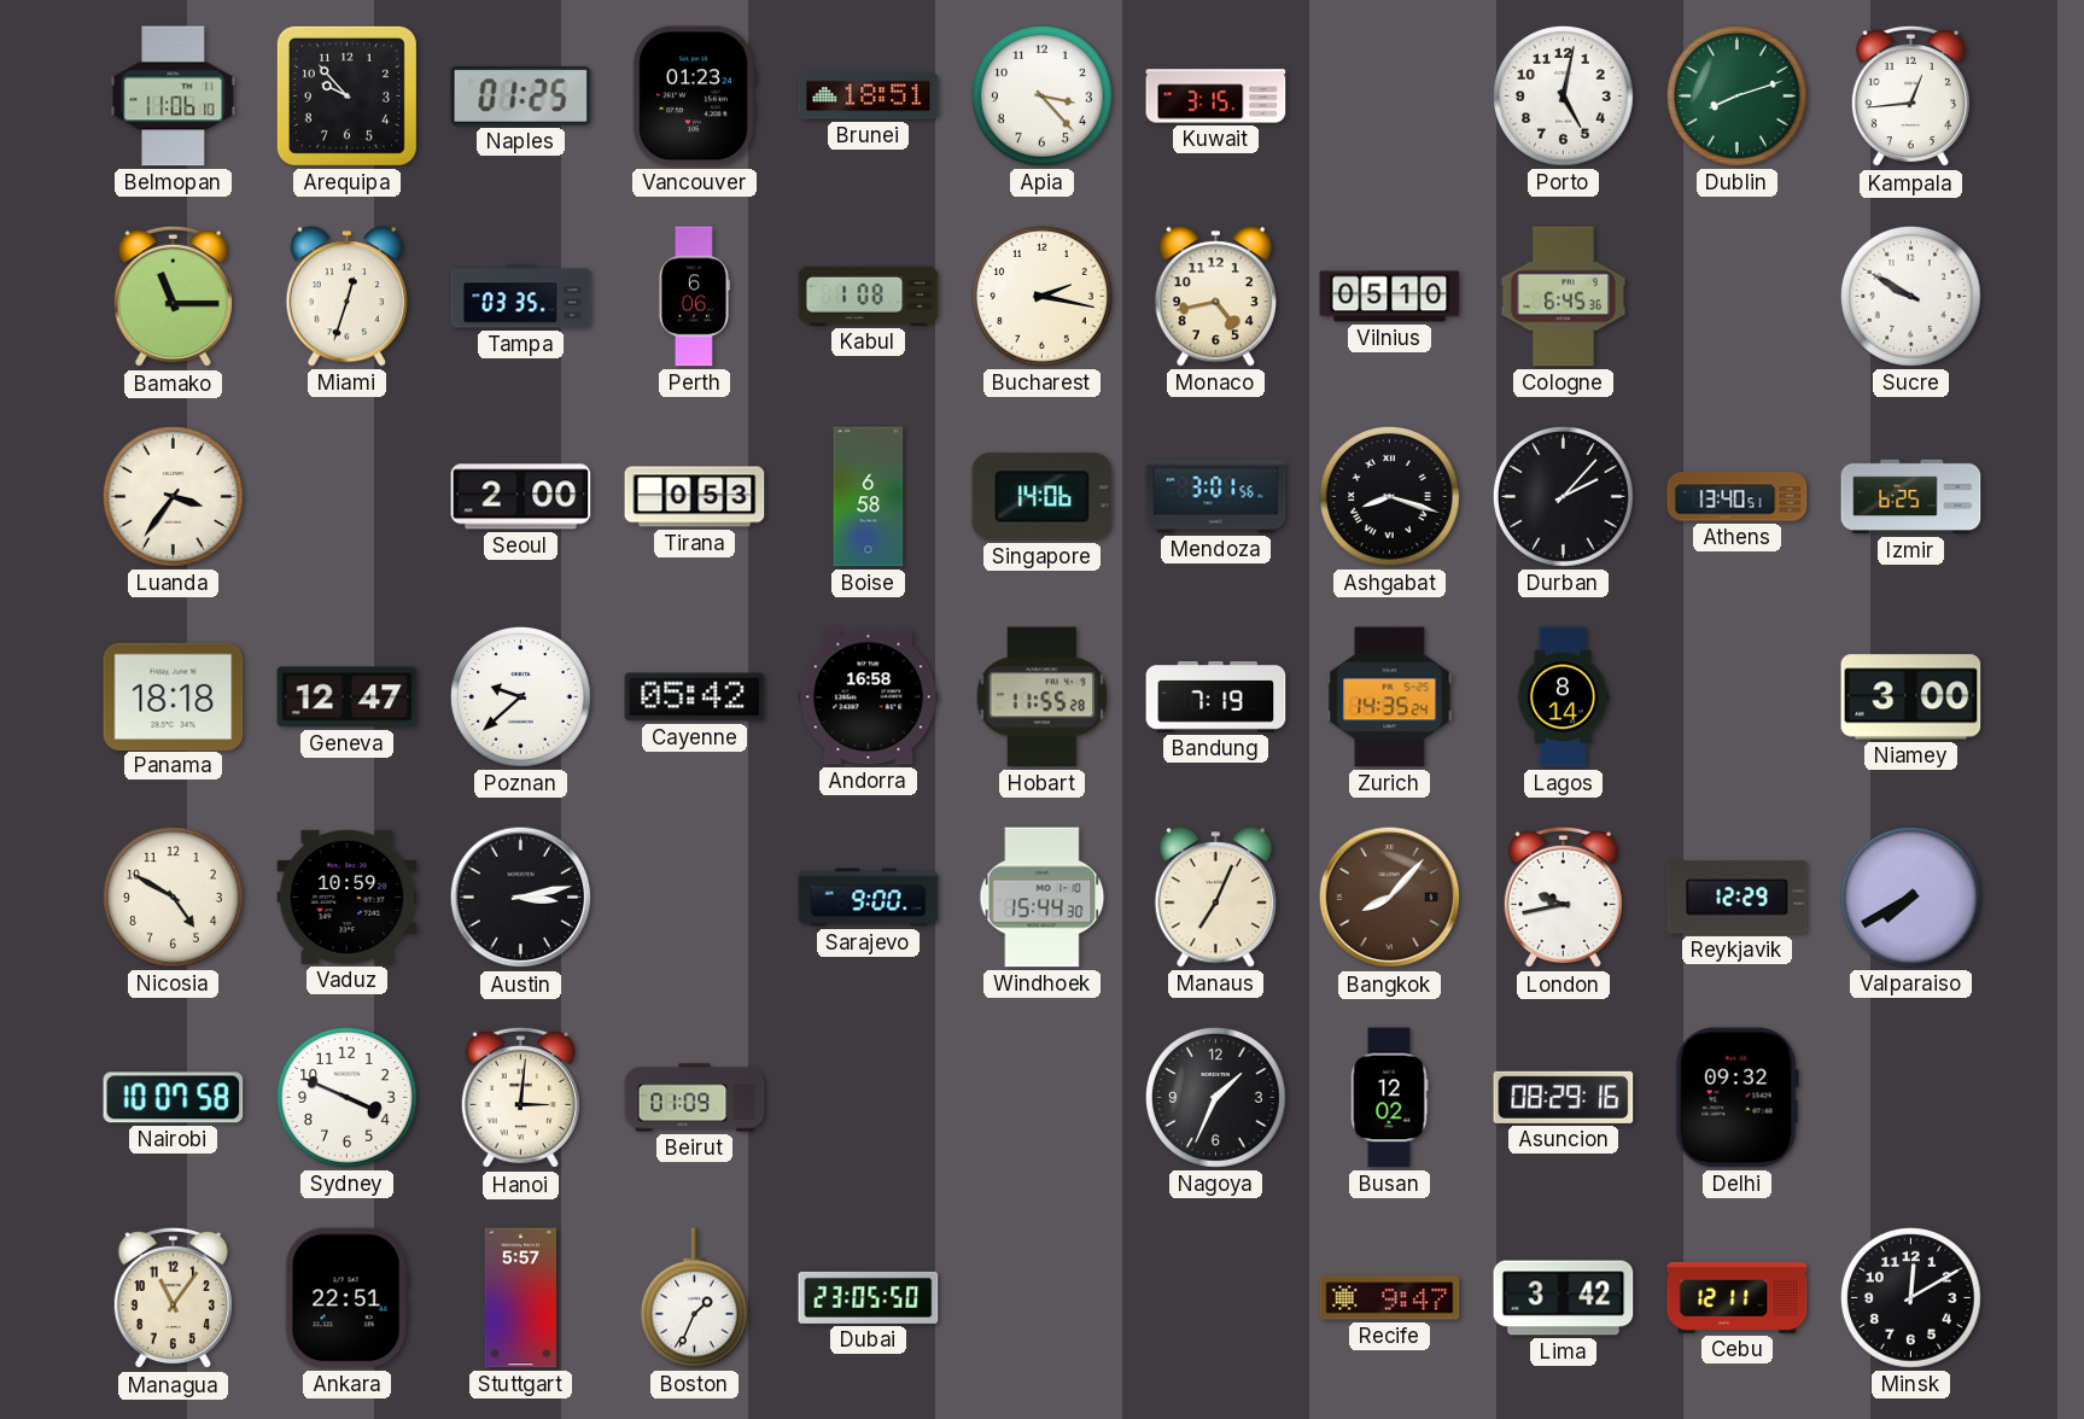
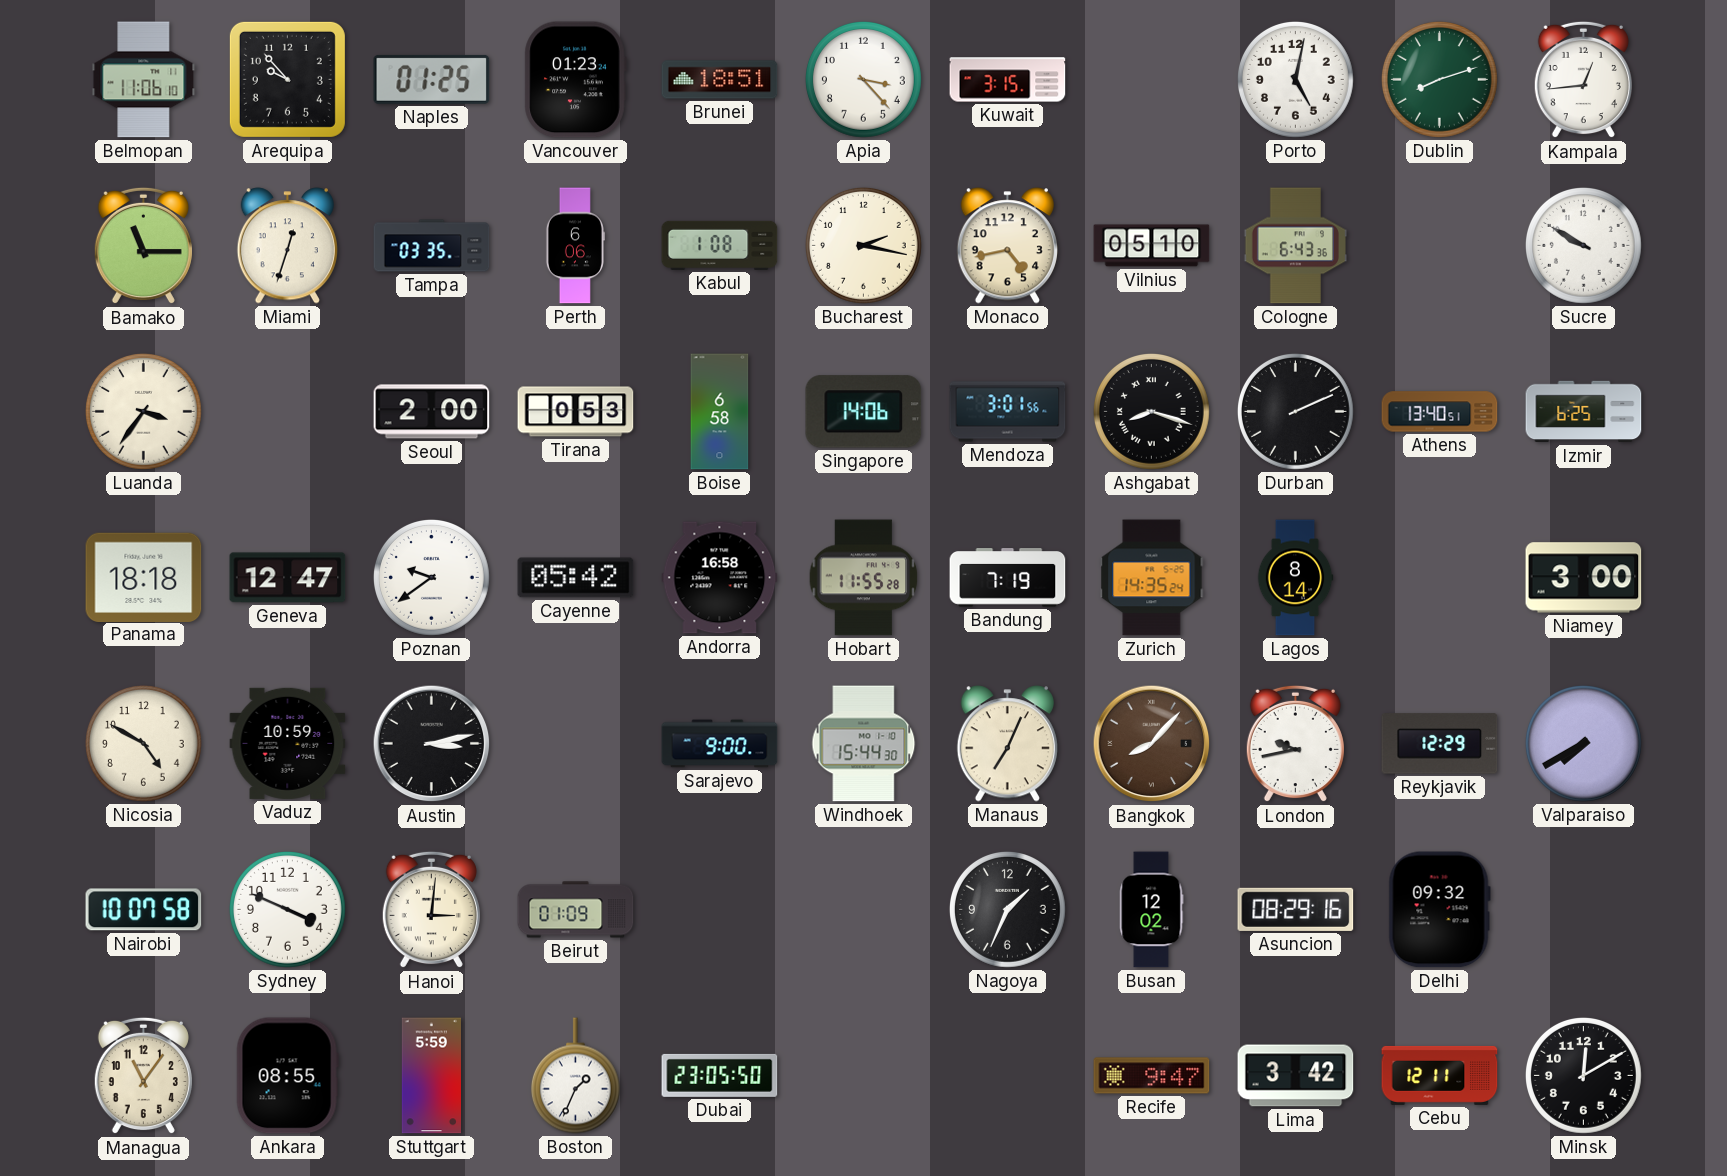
Cologne: 6:45 -> 6:43 (1295, 246)
Durban: 2:07 -> 2:11 (1295, 411)
Poznan: 9:38 -> 9:39 (431, 577)
Ankara: 22:51 -> 08:55 (287, 1076)
Stuttgart: 5:57 -> 5:59 (431, 1076)
